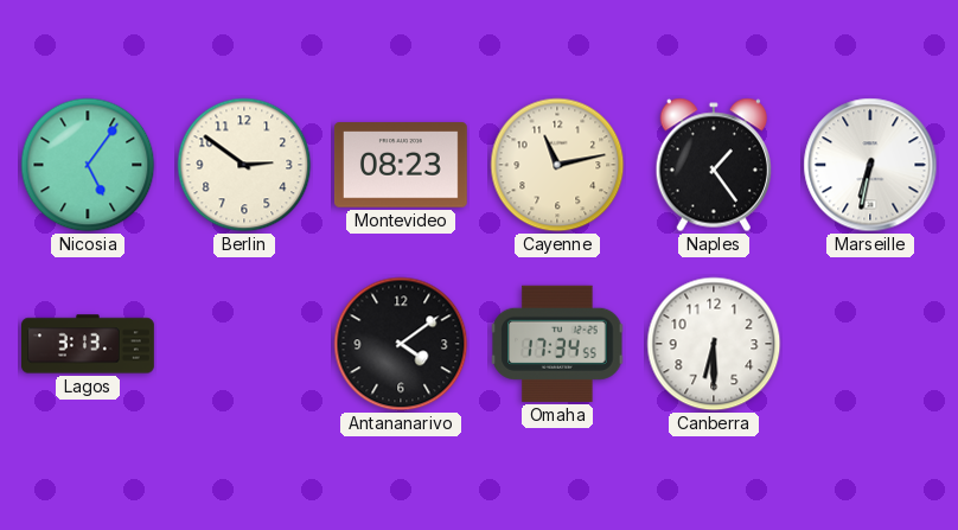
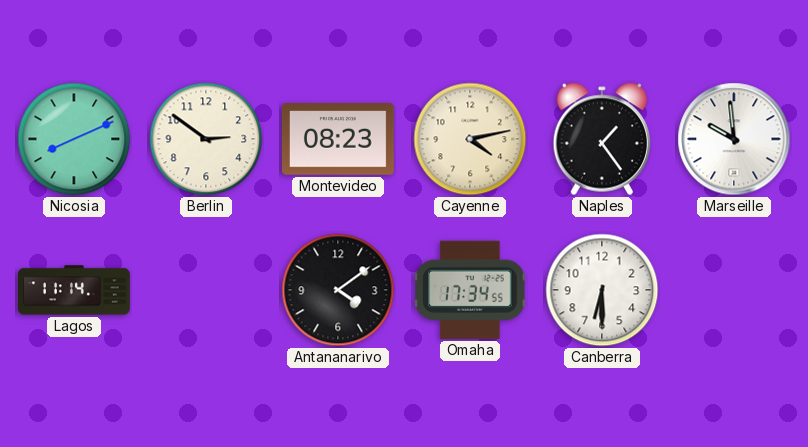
Nicosia: 5:06 -> 8:11 (74, 139)
Cayenne: 11:13 -> 4:13 (470, 139)
Marseille: 6:32 -> 9:59 (734, 139)
Lagos: 3:13 -> 11:14 (74, 290)
